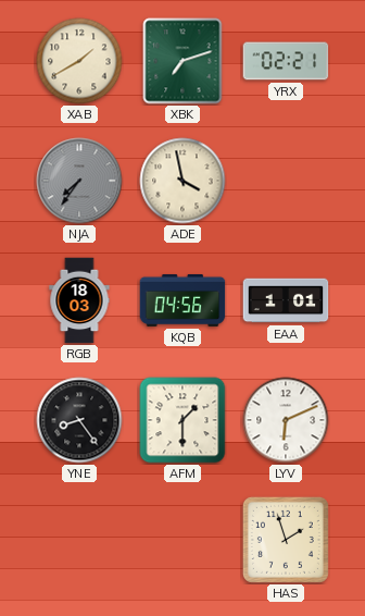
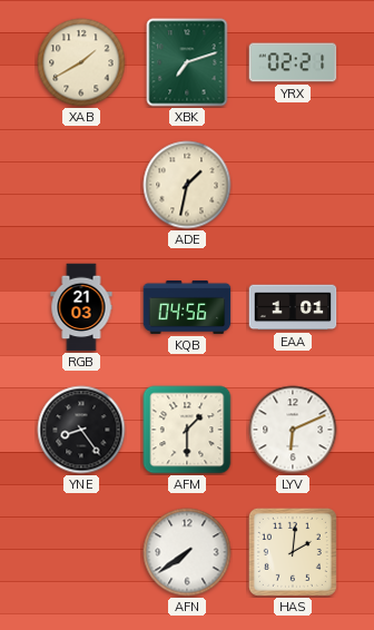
NJA: 7:36 -> none (79, 181)
ADE: 3:58 -> 1:32 (187, 185)
RGB: 18:03 -> 21:03 (81, 307)
AFN: none -> 7:39 (187, 552)
HAS: 1:57 -> 2:01 (293, 552)
